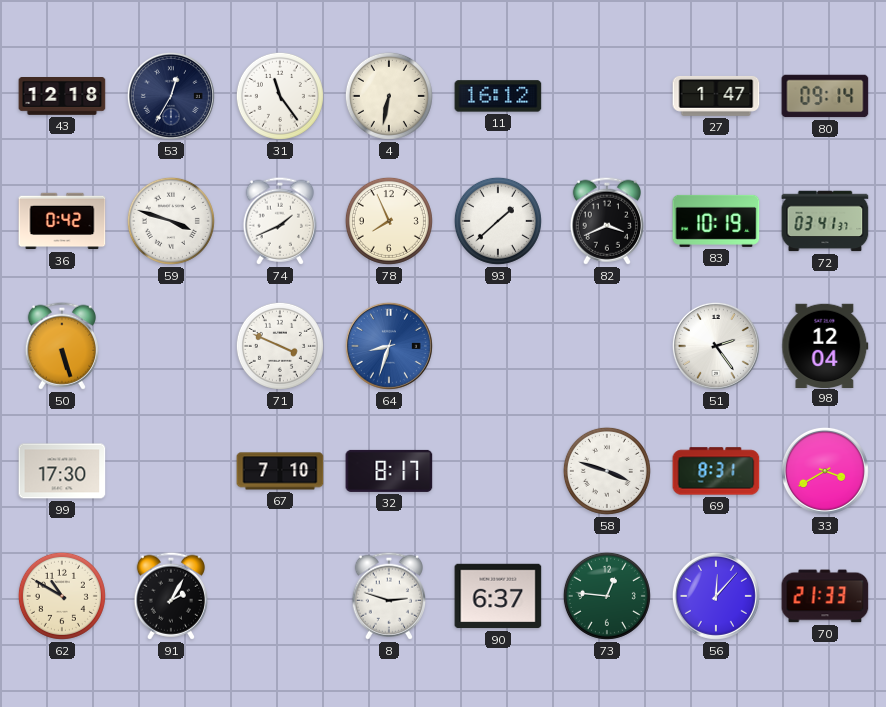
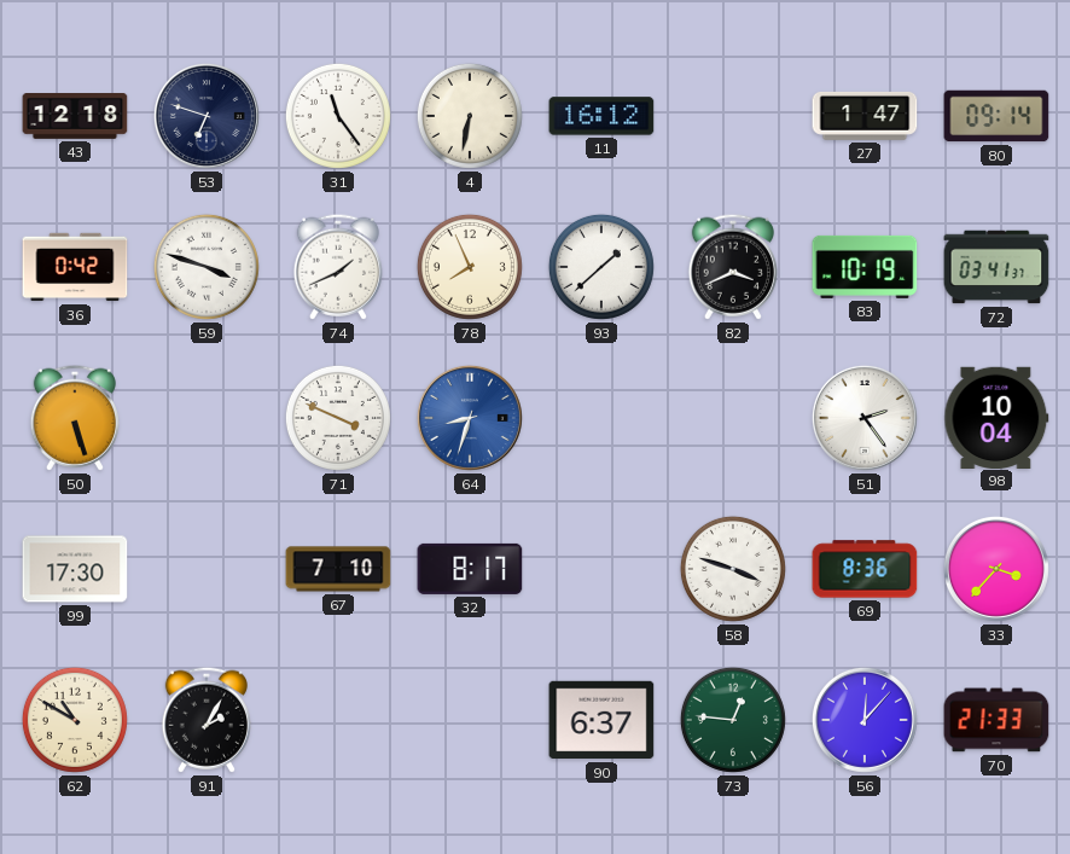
53: 12:35 -> 6:48 (207, 116)
98: 12:04 -> 10:04 (996, 417)
69: 8:31 -> 8:36 (865, 569)
33: 3:40 -> 3:37 (996, 569)
8: 2:48 -> none (388, 596)
